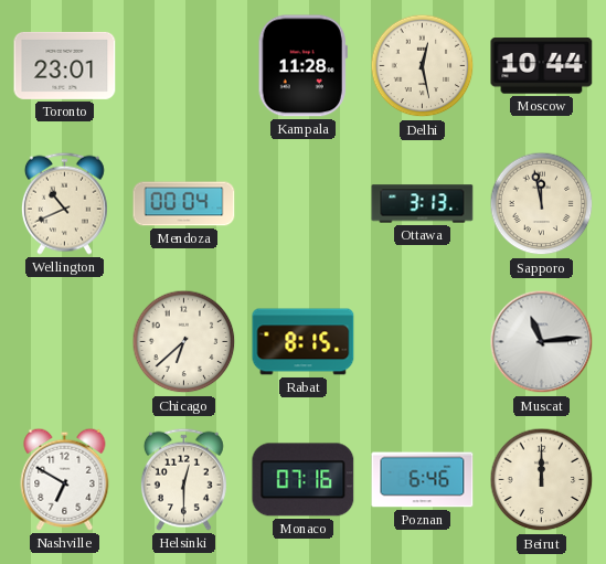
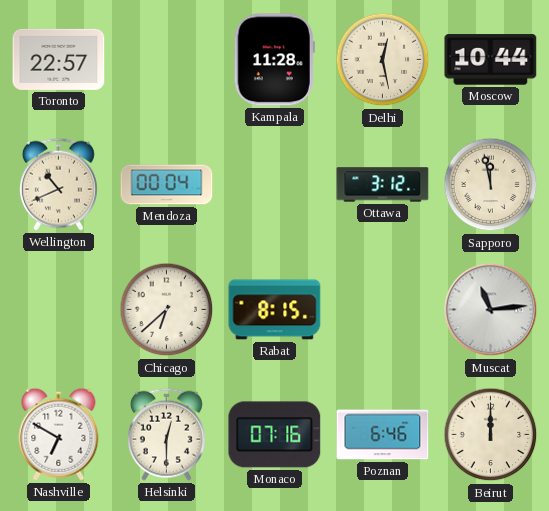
Toronto: 23:01 -> 22:57 (59, 59)
Ottawa: 3:13 -> 3:12 (383, 185)
